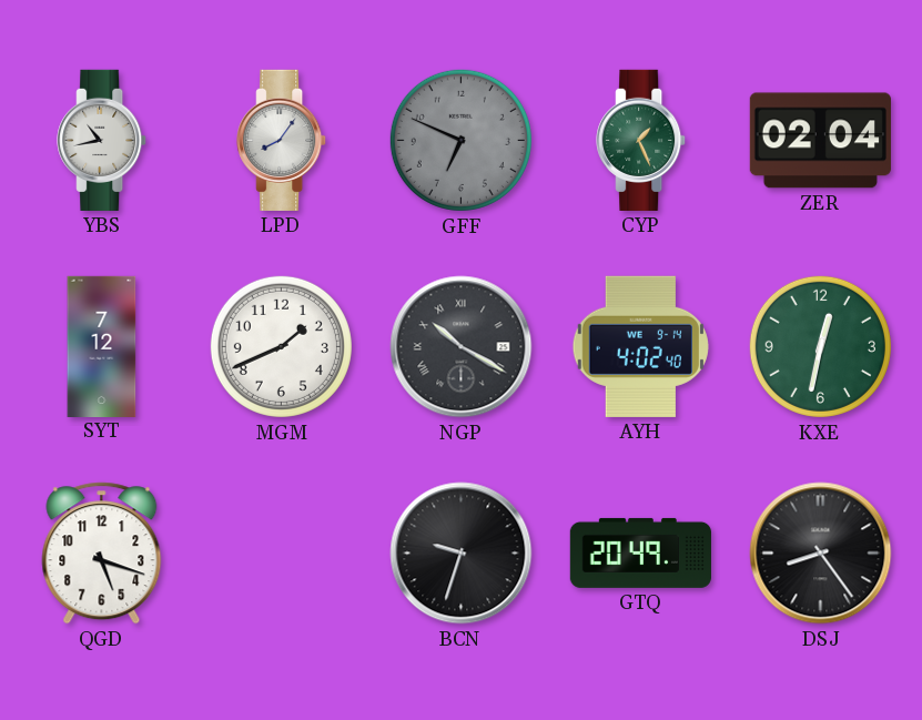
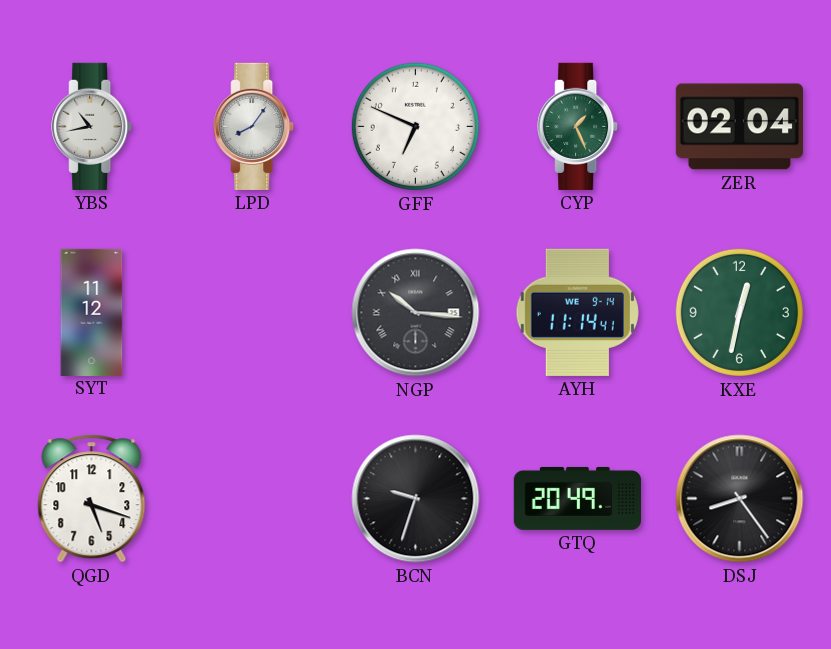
GFF dial: grey -> white (415, 126)
SYT: 7:12 -> 11:12 (92, 312)
MGM: 1:41 -> none (281, 346)
NGP: 10:20 -> 10:16 (416, 313)
AYH: 4:02 -> 11:14 (577, 312)
